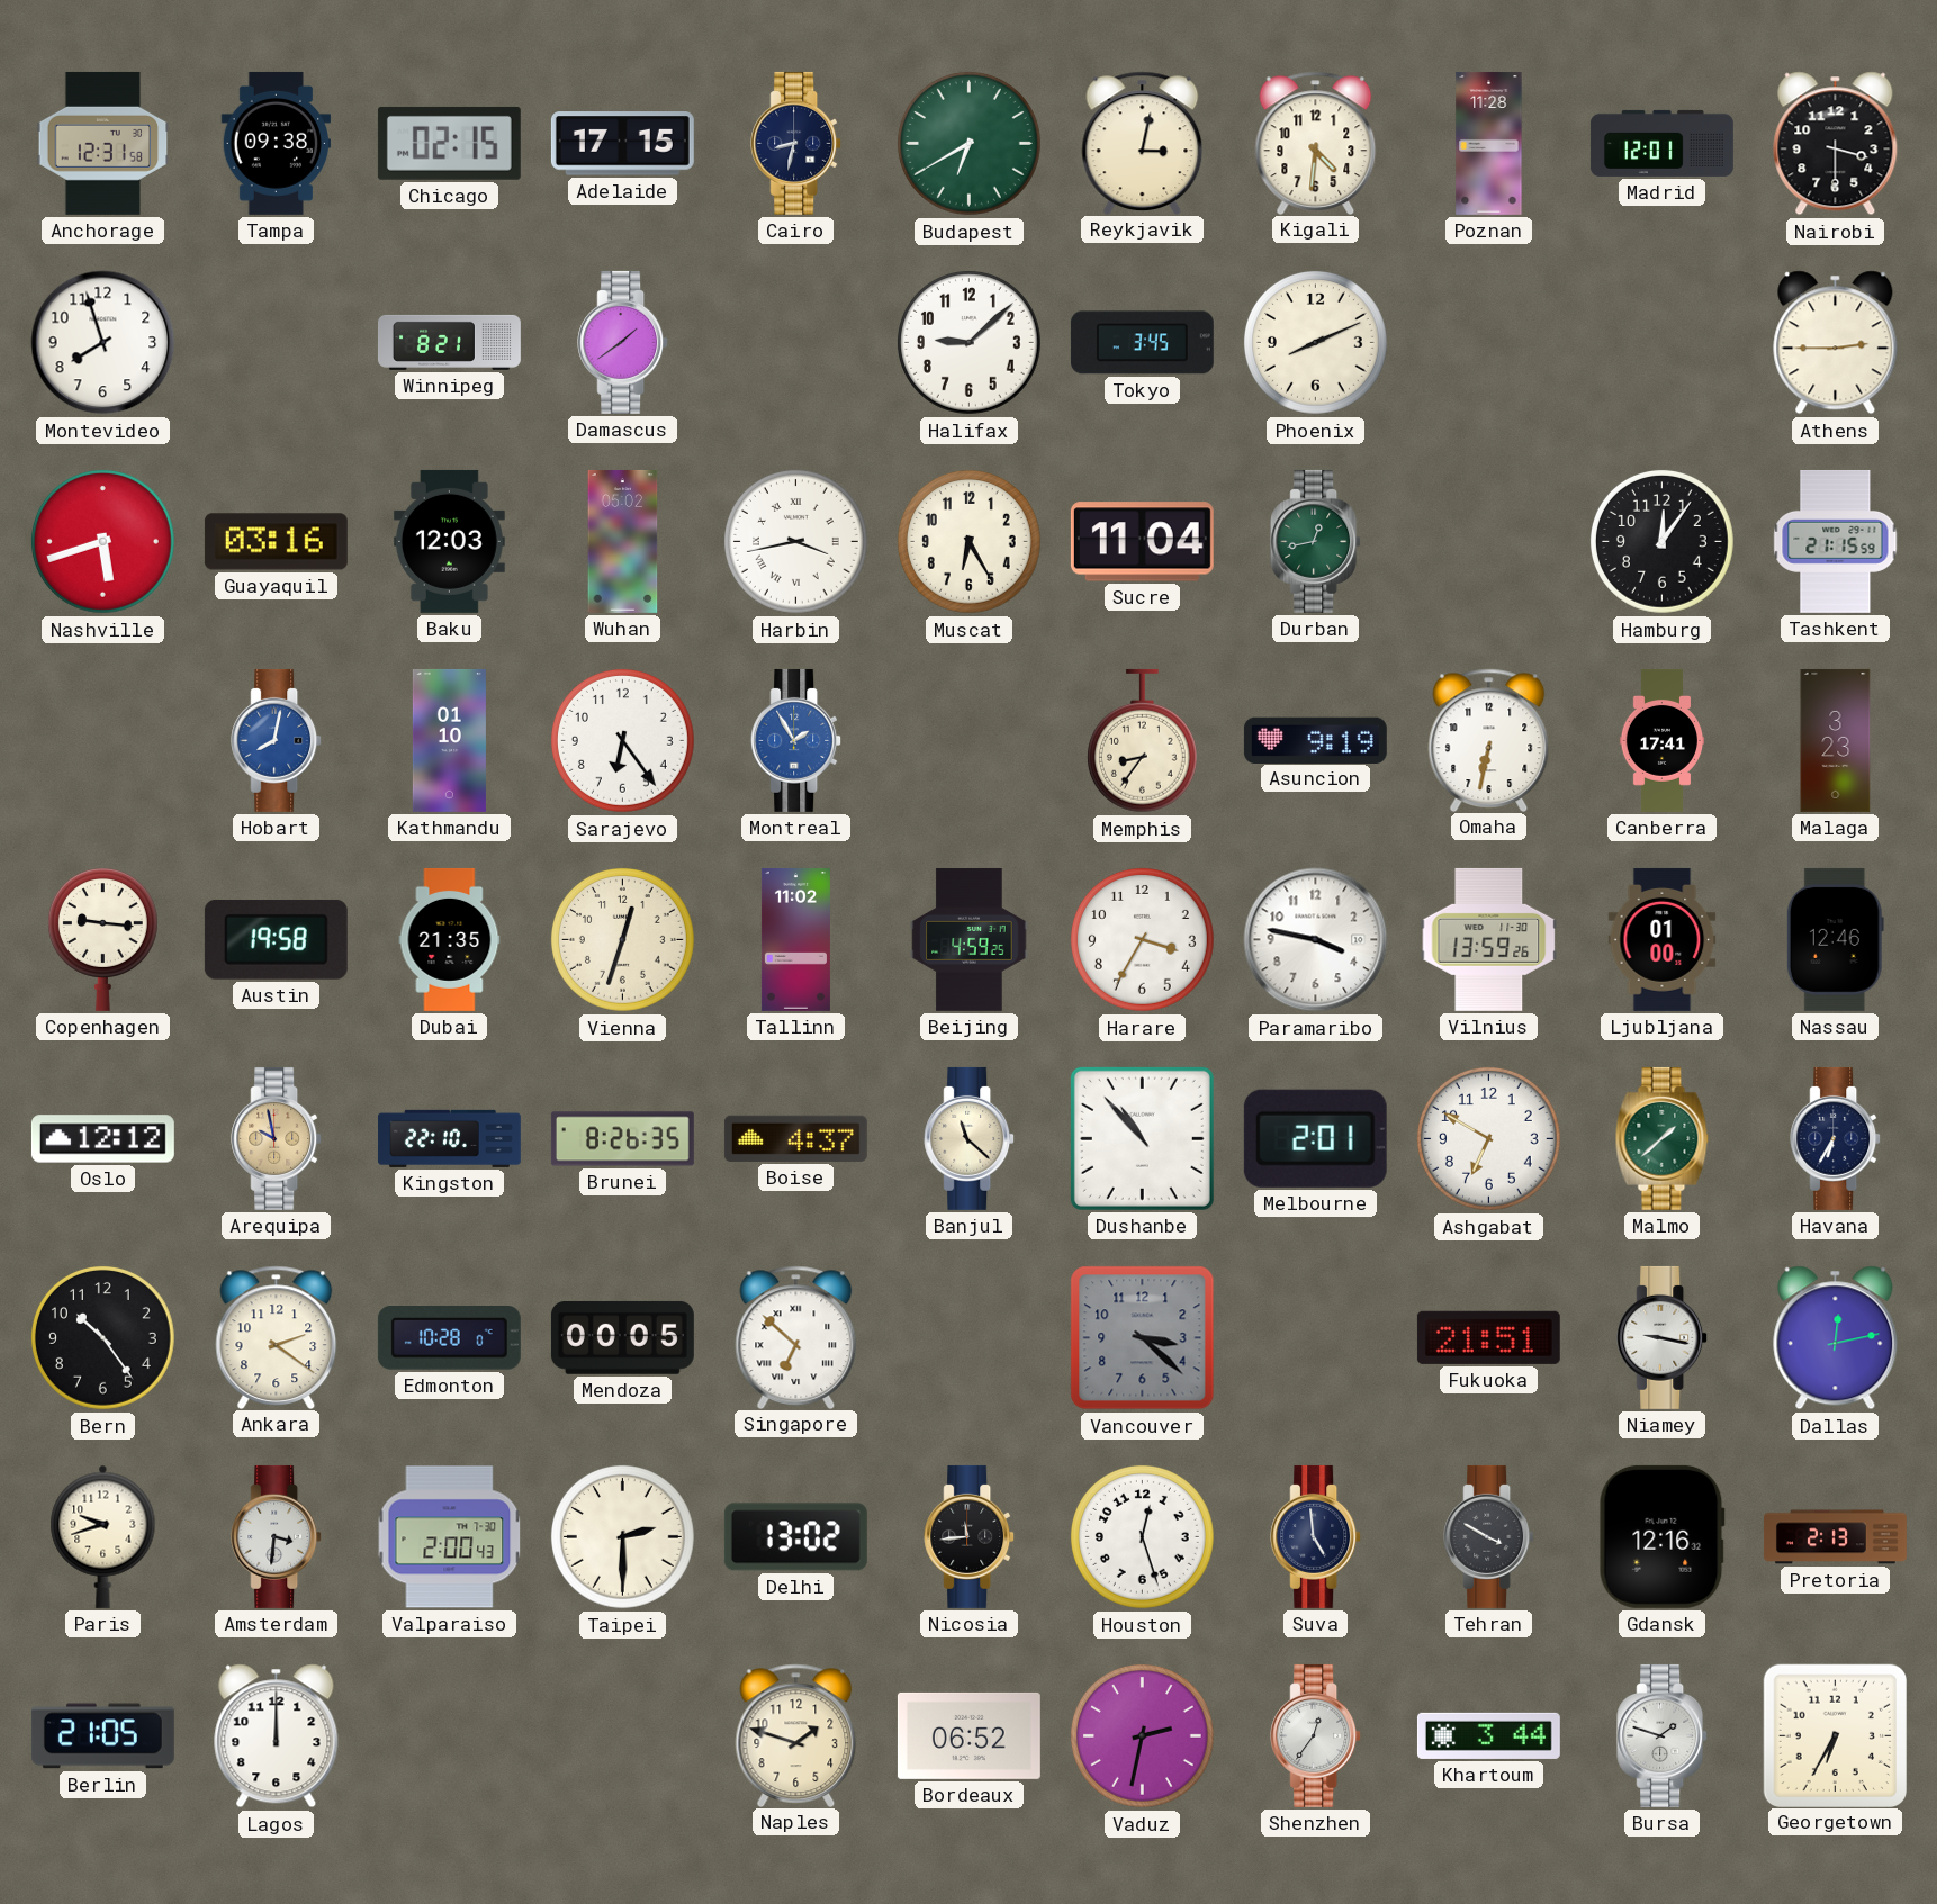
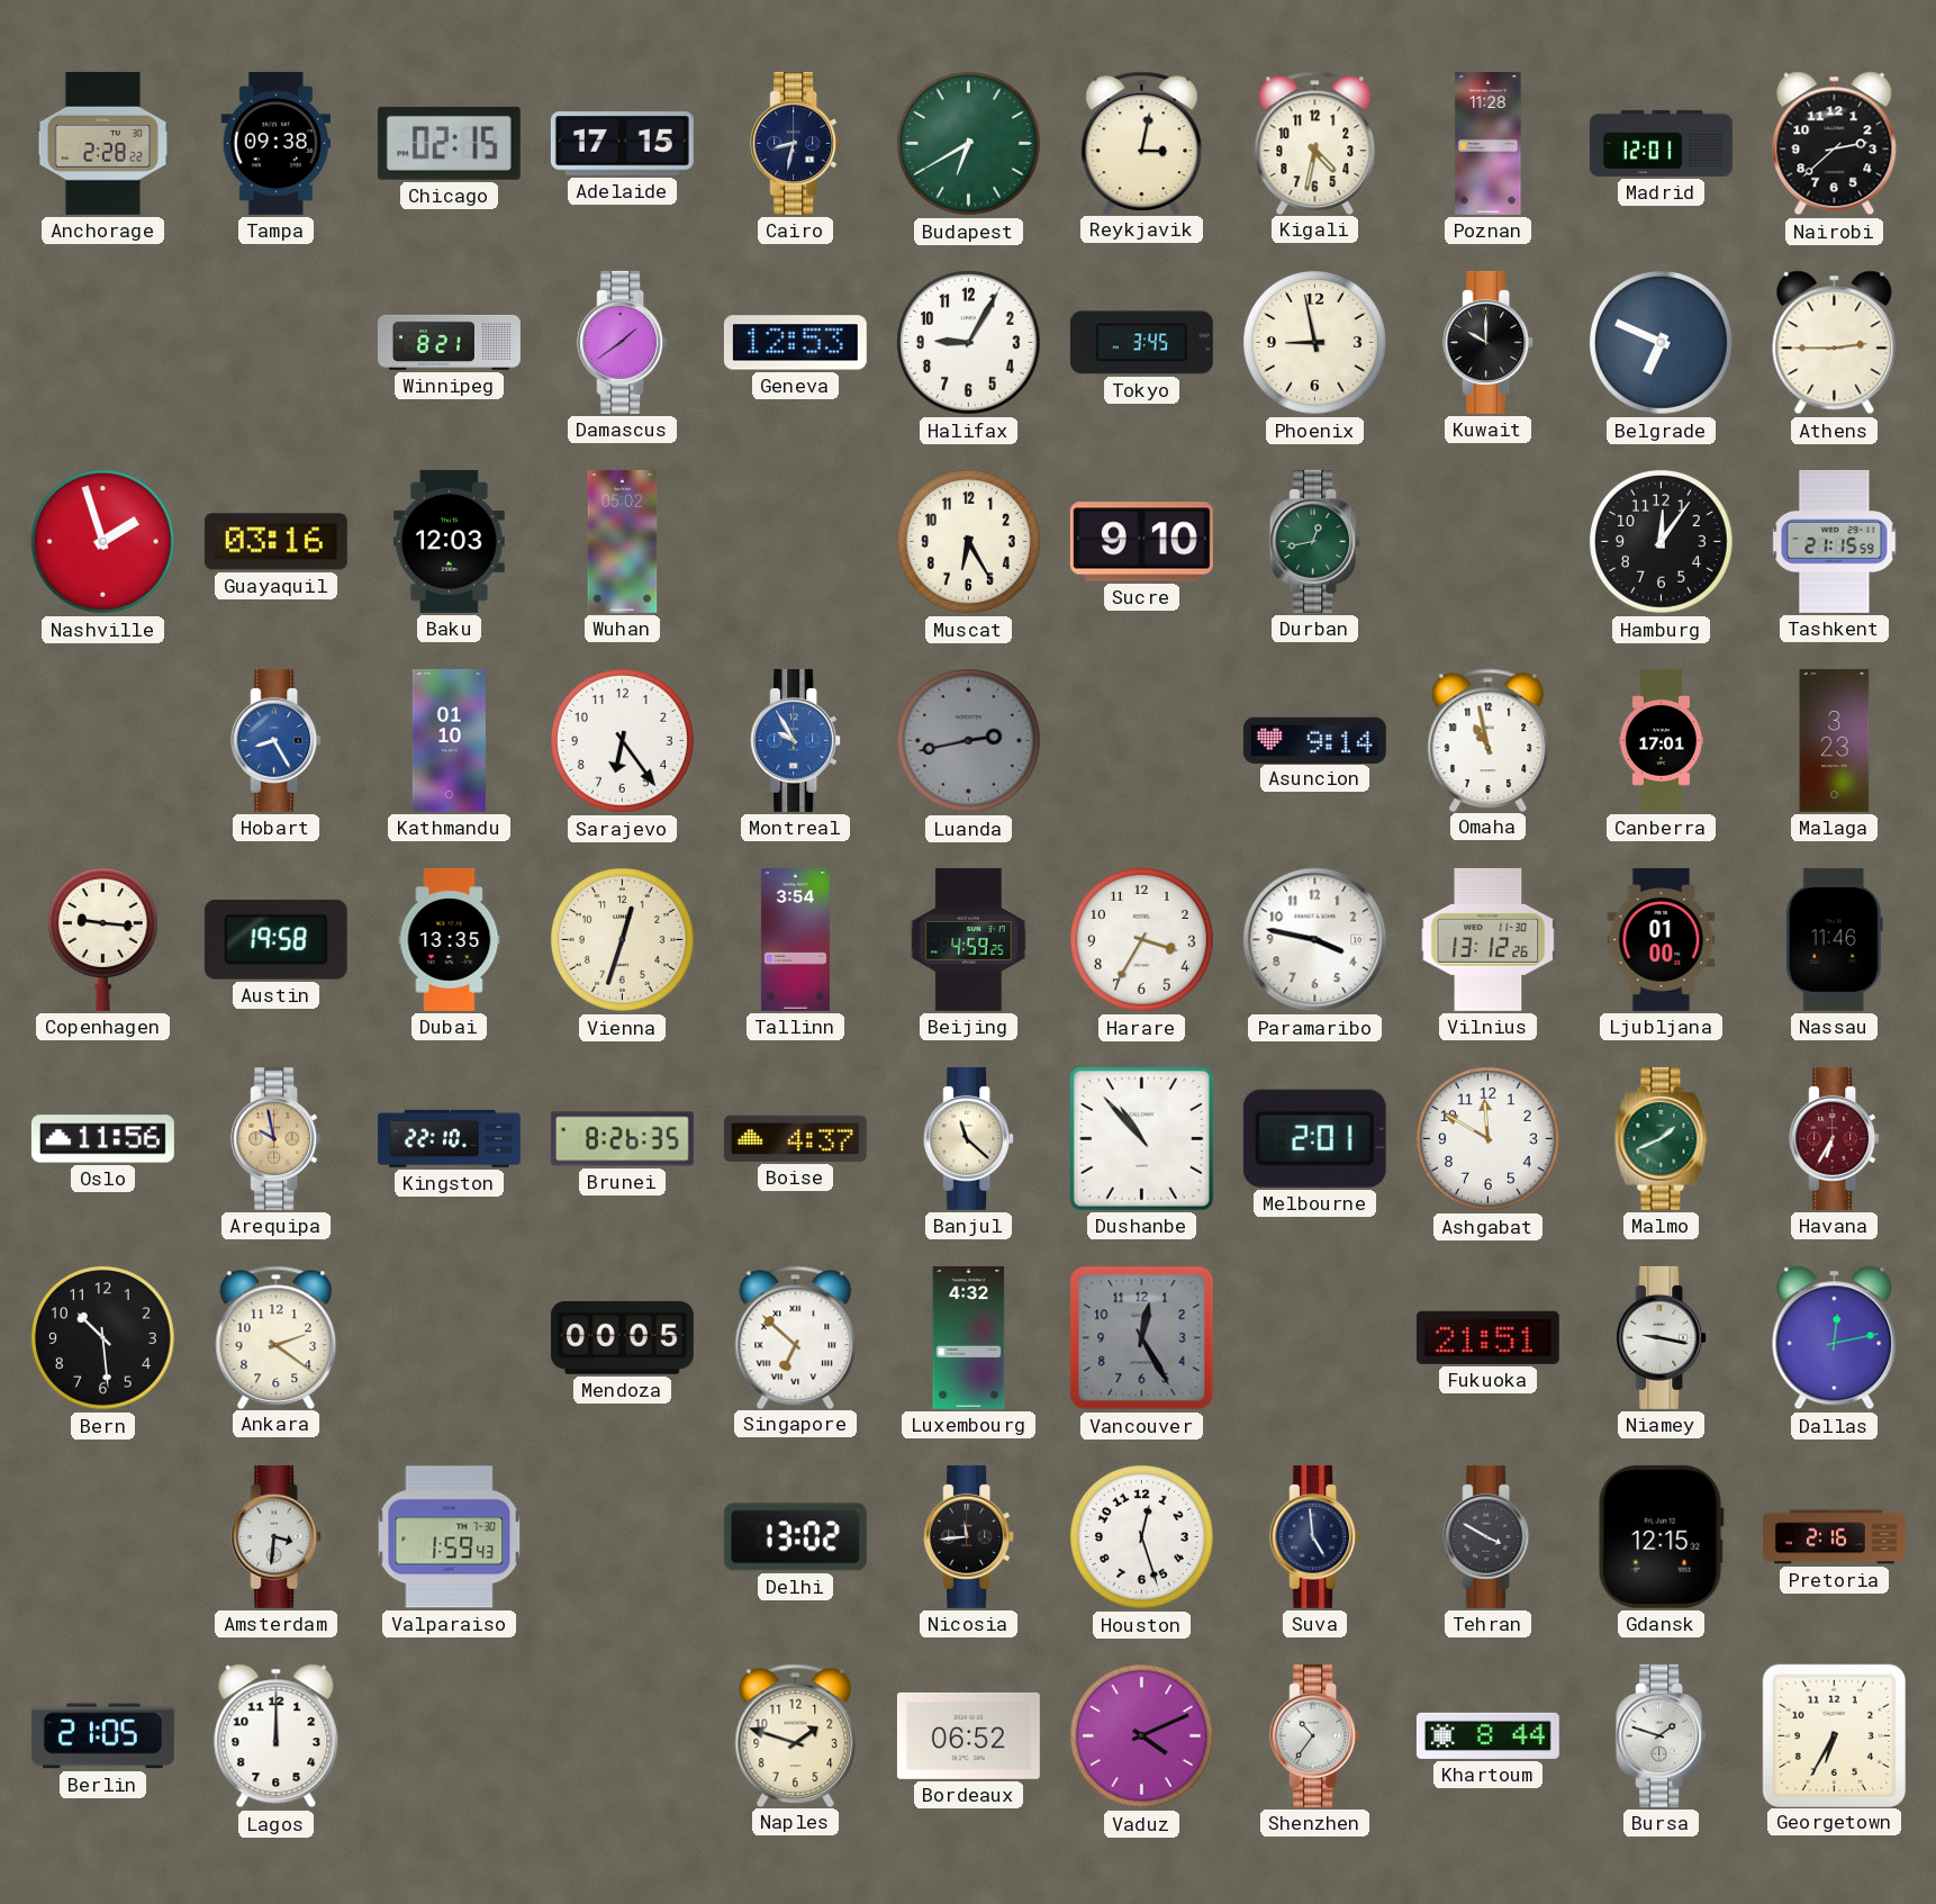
Anchorage: 12:31 -> 2:28 (103, 143)
Kigali: 4:31 -> 4:32 (1315, 143)
Nairobi: 3:30 -> 2:38 (1835, 144)
Montevideo: 7:57 -> none (103, 343)
Geneva: none -> 12:53 (795, 343)
Halifax: 9:08 -> 9:05 (969, 343)
Phoenix: 8:11 -> 8:58 (1315, 343)
Kuwait: none -> 10:00 (1489, 342)
Belgrade: none -> 6:49 (1662, 343)
Nashville: 5:42 -> 1:57 (103, 542)
Harbin: 3:43 -> none (796, 542)
Sucre: 11:04 -> 9:10 (1141, 542)
Hobart: 8:02 -> 8:25 (277, 740)
Montreal: 1:55 -> 9:55 (796, 740)
Luanda: none -> 2:43 (969, 741)
Memphis: 8:36 -> none (1142, 741)
Asuncion: 9:19 -> 9:14 (1314, 740)
Omaha: 6:32 -> 10:58 (1489, 740)
Canberra: 17:41 -> 17:01 (1662, 740)
Dubai: 21:35 -> 13:35 (450, 939)
Tallinn: 11:02 -> 3:54 (795, 939)
Vilnius: 13:59 -> 13:12 (1489, 939)
Nassau: 12:46 -> 11:46 (1834, 939)
Oslo: 12:12 -> 11:56 (102, 1139)
Ashgabat: 6:50 -> 11:50 (1489, 1139)
Malmo: 1:38 -> 1:41 (1662, 1138)
Havana dial: navy -> burgundy (1835, 1138)
Bern: 10:24 -> 10:29 (103, 1338)
Edmonton: 10:28 -> none (449, 1338)
Luxembourg: none -> 4:32 (969, 1337)
Vancouver: 3:22 -> 12:25 (1142, 1338)
Paris: 9:42 -> none (103, 1536)
Valparaiso: 2:00 -> 1:59 (450, 1537)
Taipei: 2:30 -> none (623, 1537)
Gdansk: 12:16 -> 12:15 (1661, 1536)
Pretoria: 2:13 -> 2:16 (1834, 1537)
Vaduz: 2:32 -> 4:11 (1142, 1736)
Shenzhen: 12:36 -> 10:36 (1315, 1735)
Khartoum: 3:44 -> 8:44 (1487, 1735)
